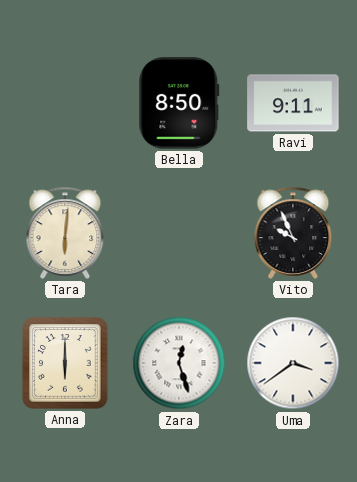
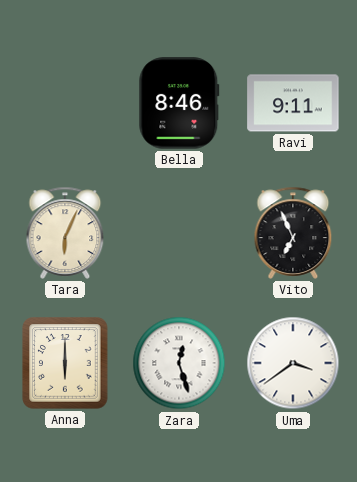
Bella: 8:50 -> 8:46 (179, 103)
Tara: 6:01 -> 6:04 (65, 233)
Vito: 9:56 -> 6:56 (293, 233)
